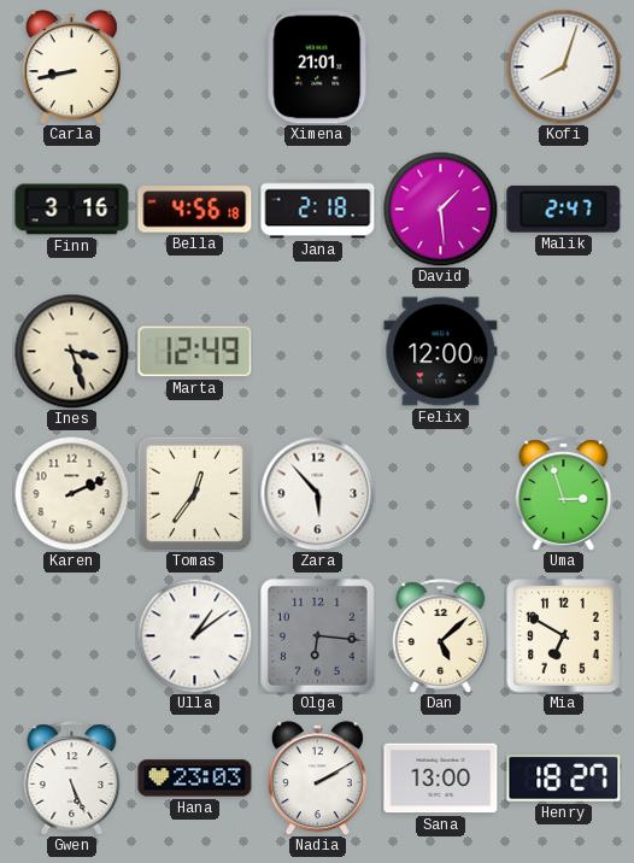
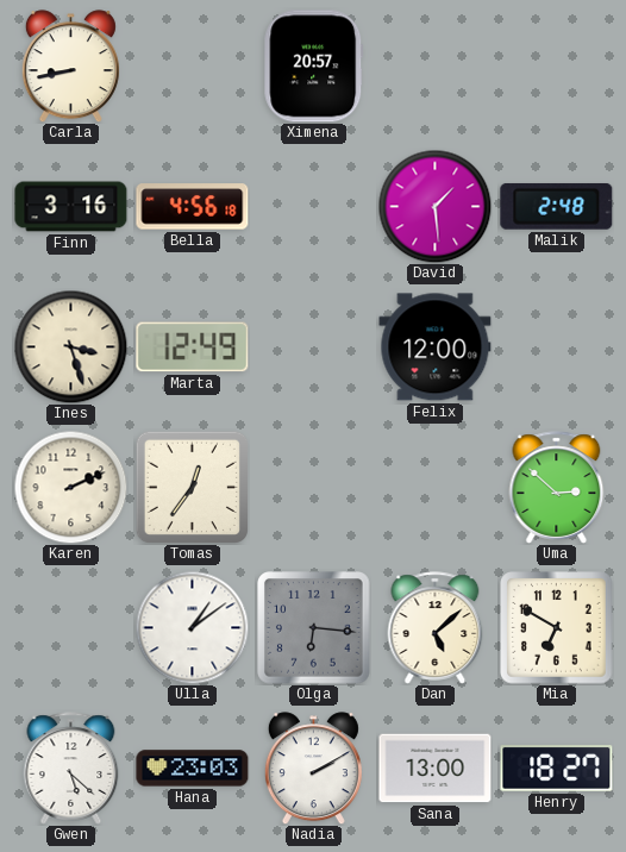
Ximena: 21:01 -> 20:57 (314, 67)
Kofi: 8:03 -> none (563, 66)
Jana: 2:18 -> none (318, 210)
Malik: 2:47 -> 2:48 (557, 206)
Zara: 5:53 -> none (317, 493)
Uma: 2:57 -> 2:52 (557, 488)
Gwen: 5:26 -> 5:22 (71, 769)
